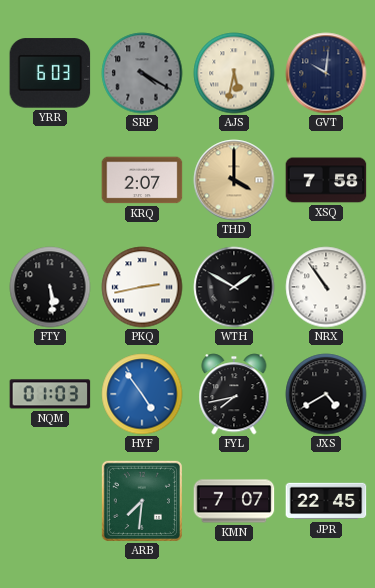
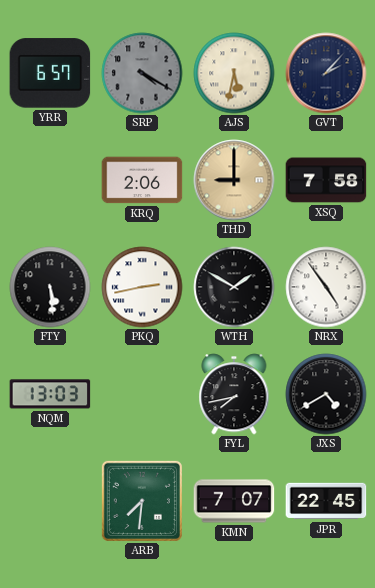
YRR: 6:03 -> 6:57 (50, 73)
GVT: 10:01 -> 2:07 (326, 73)
KRQ: 2:07 -> 2:06 (142, 180)
THD: 4:00 -> 9:00 (234, 180)
NRX: 10:54 -> 4:54 (326, 287)
NQM: 01:03 -> 13:03 (50, 394)
HYF: 4:54 -> none (142, 394)
